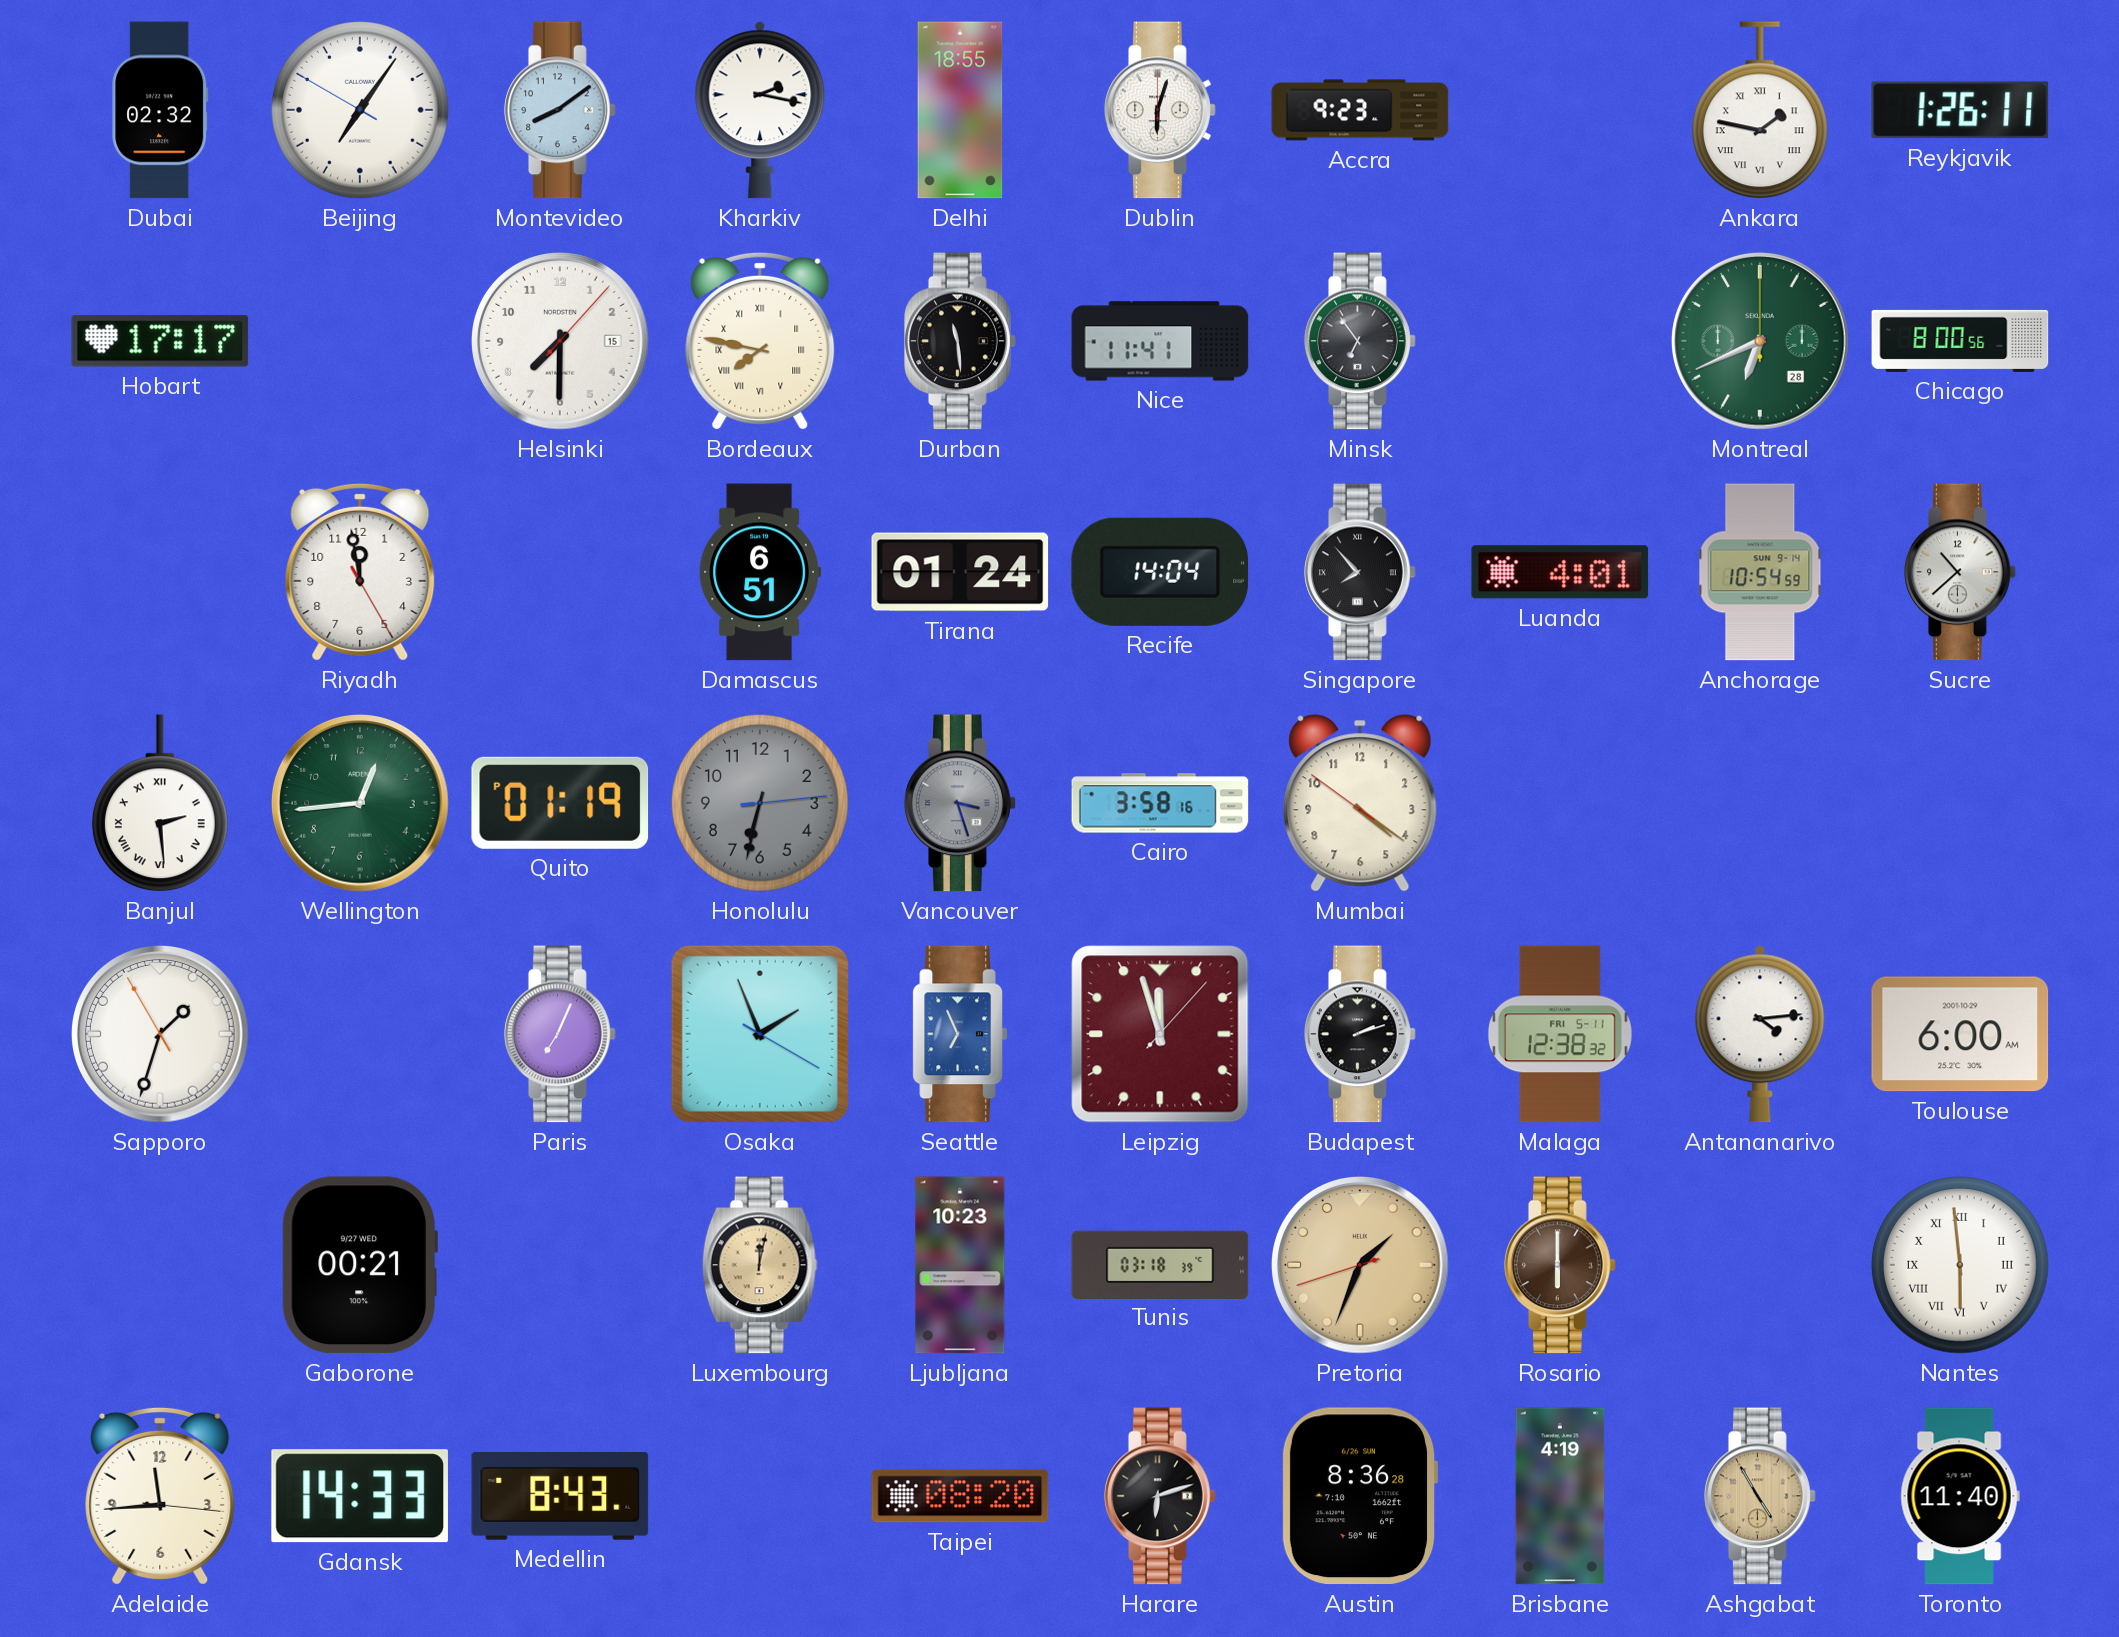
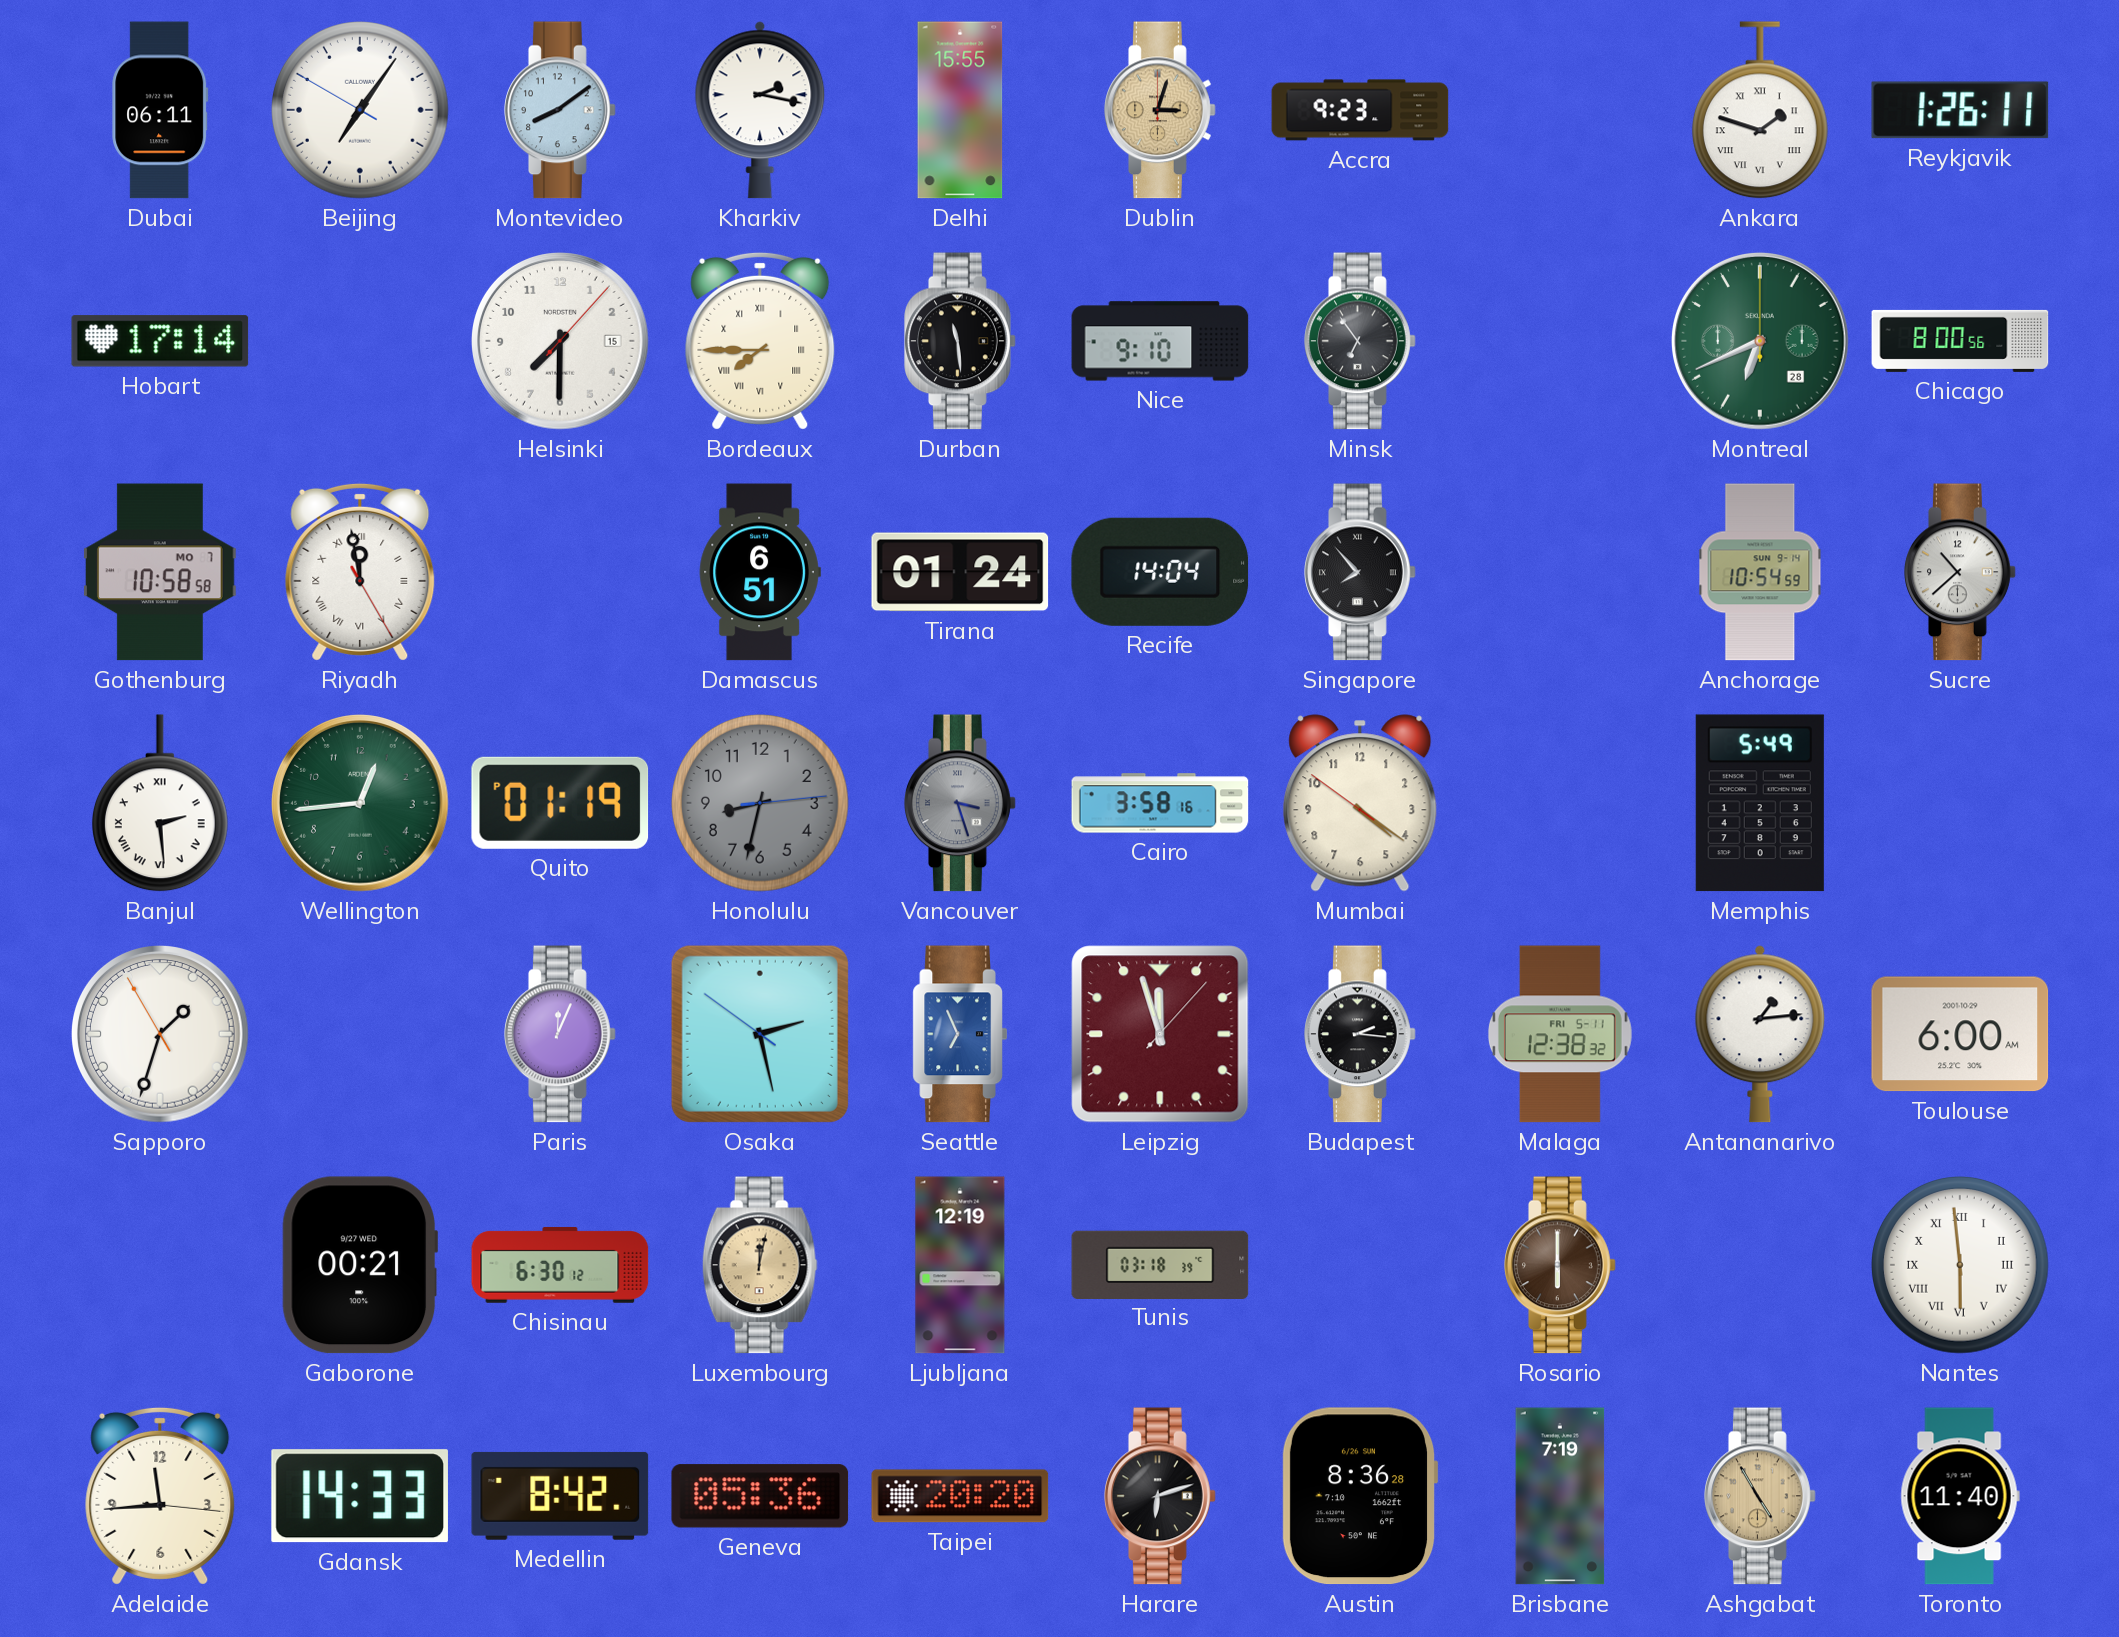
Dubai: 02:32 -> 06:11 (160, 110)
Delhi: 18:55 -> 15:55 (960, 110)
Dublin: 6:03 -> 3:03 (1160, 110)
Dublin dial: white -> champagne (1160, 110)
Ankara: 1:47 -> 1:48 (1760, 110)
Hobart: 17:17 -> 17:14 (160, 341)
Bordeaux: 7:47 -> 7:45 (760, 341)
Nice: 11:41 -> 9:10 (1160, 341)
Gothenburg: none -> 10:58 (161, 572)
Riyadh numerals: Arabic -> Roman (360, 572)
Luanda: 4:01 -> none (1560, 572)
Honolulu: 6:32 -> 8:32 (761, 804)
Memphis: none -> 5:49 (1760, 803)
Paris: 7:04 -> 12:04 (560, 1034)
Osaka: 1:56 -> 2:27 (760, 1034)
Budapest: 2:12 -> 2:16 (1360, 1034)
Antananarivo: 4:14 -> 1:14 (1760, 1034)
Chisinau: none -> 6:30 (560, 1265)
Ljubljana: 10:23 -> 12:19 (960, 1265)
Pretoria: 1:33 -> none (1361, 1266)
Medellin: 8:43 -> 8:42 (560, 1496)
Geneva: none -> 05:36 (760, 1496)
Taipei: 08:20 -> 20:20 (960, 1496)
Brisbane: 4:19 -> 7:19 (1560, 1496)
